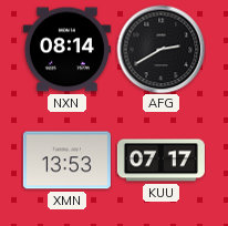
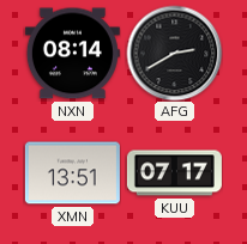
XMN: 13:53 -> 13:51 (72, 173)
